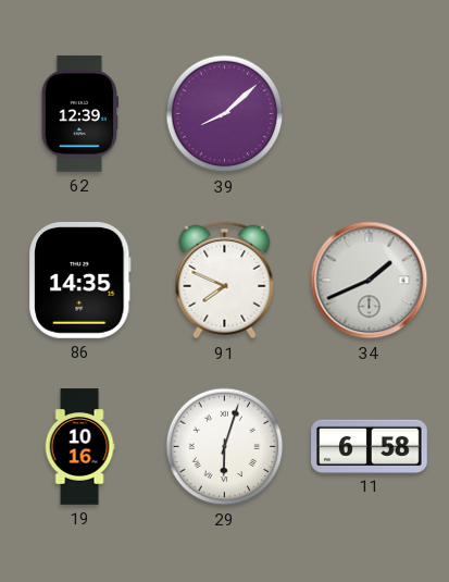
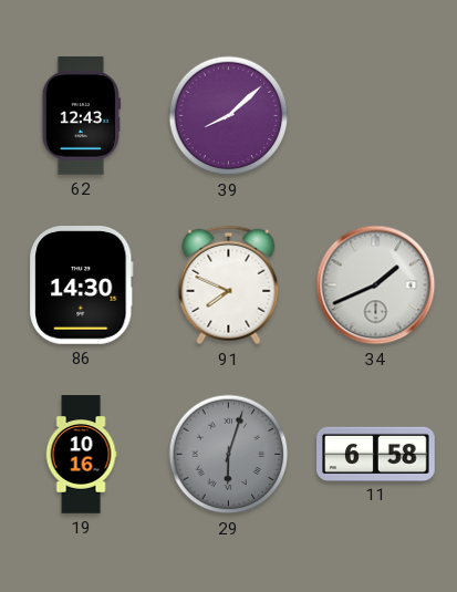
62: 12:39 -> 12:43 (81, 116)
86: 14:35 -> 14:30 (82, 285)
29 dial: white -> grey (229, 455)
